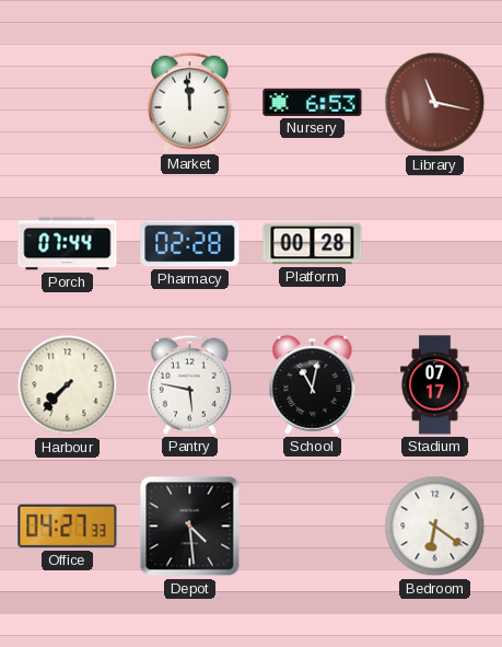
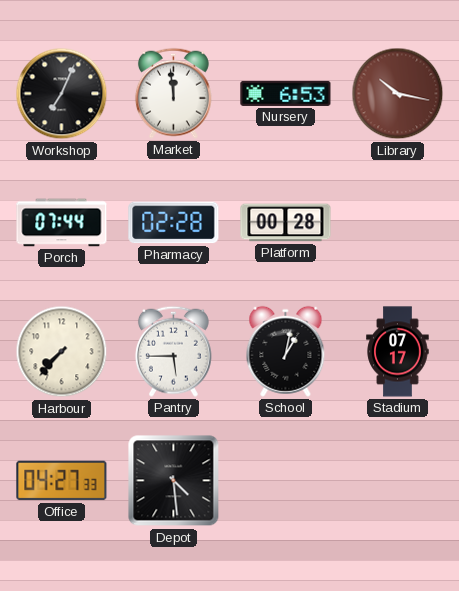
Workshop: none -> 7:04 (62, 94)
Library: 11:17 -> 10:17 (398, 94)
Pantry: 5:47 -> 5:45 (173, 351)
School: 11:02 -> 1:02 (286, 351)
Bedroom: 6:21 -> none (435, 527)
